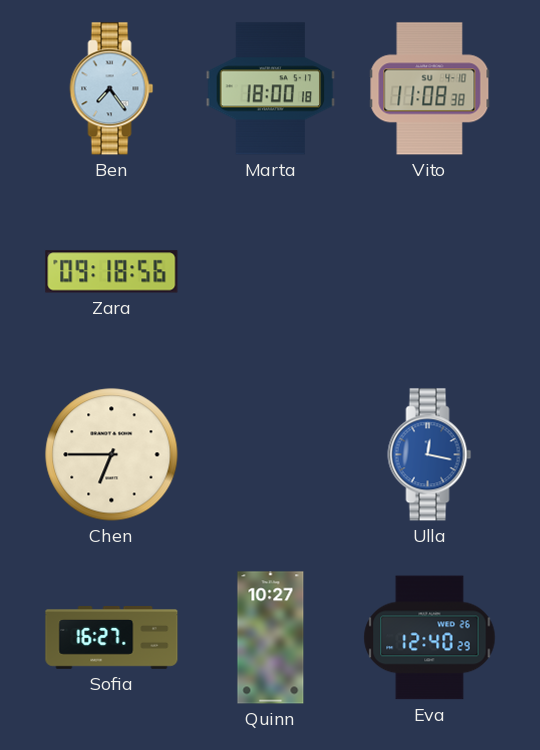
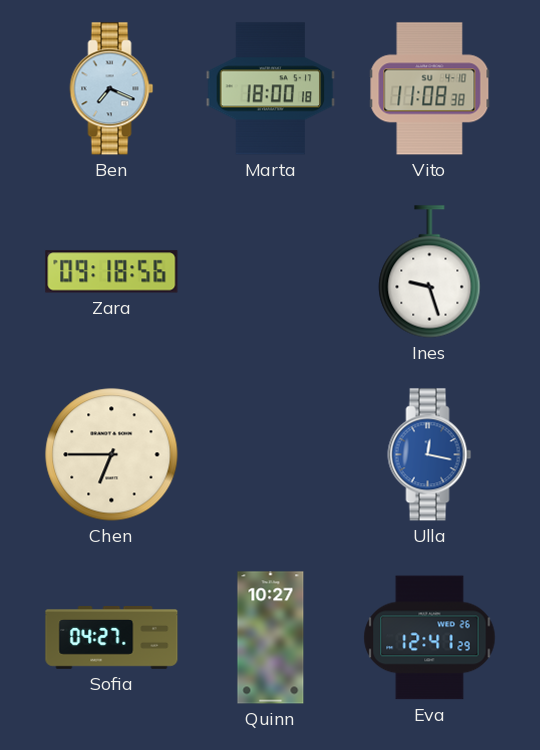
Ben: 7:24 -> 7:19 (112, 89)
Ines: none -> 9:27 (430, 272)
Sofia: 16:27 -> 04:27 (112, 638)
Eva: 12:40 -> 12:41 (430, 638)
